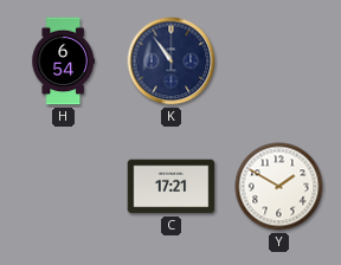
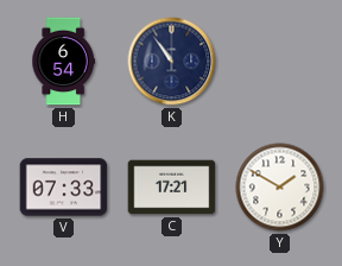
V: none -> 07:33 (64, 188)
